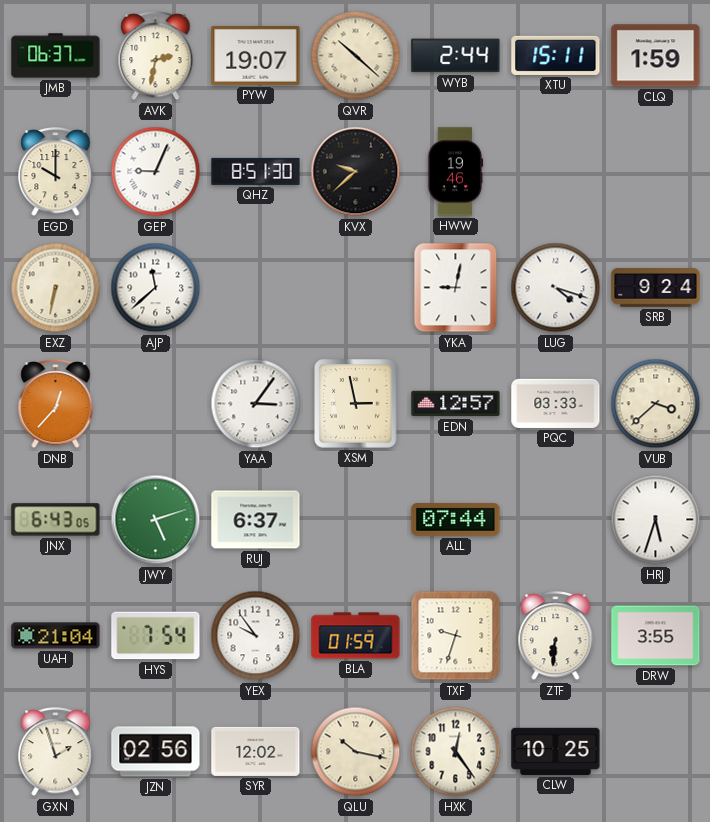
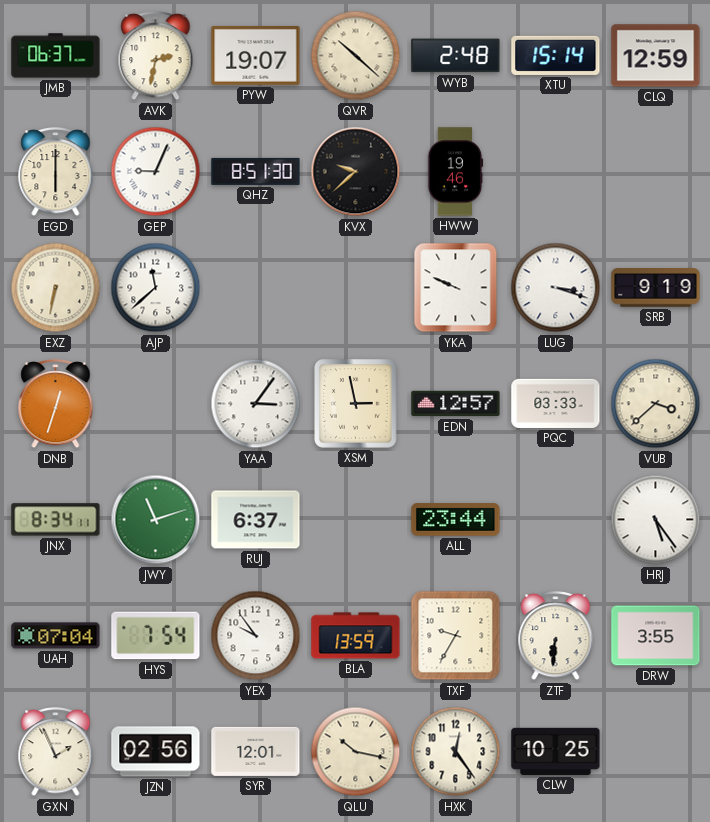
WYB: 2:44 -> 2:48 (456, 56)
XTU: 15:11 -> 15:14 (556, 55)
CLQ: 1:59 -> 12:59 (656, 56)
EGD: 10:00 -> 6:00 (56, 172)
YKA: 9:02 -> 9:49 (456, 288)
LUG: 4:18 -> 3:18 (556, 288)
SRB: 9:24 -> 9:19 (656, 288)
DNB: 12:37 -> 12:33 (56, 404)
JNX: 6:43 -> 8:34 (56, 520)
JWY: 5:12 -> 11:12 (156, 520)
ALL: 07:44 -> 23:44 (456, 520)
HRJ: 5:33 -> 5:24 (656, 520)
UAH: 21:04 -> 07:04 (56, 636)
BLA: 01:59 -> 13:59 (356, 636)
TXF: 9:33 -> 9:35 (456, 636)
GXN: 1:57 -> 1:56 (56, 752)
SYR: 12:02 -> 12:01 (256, 751)
